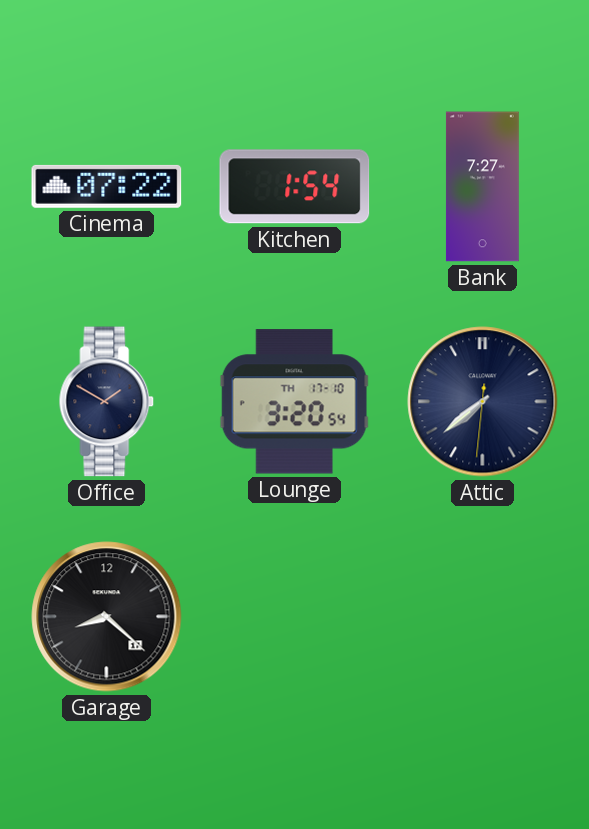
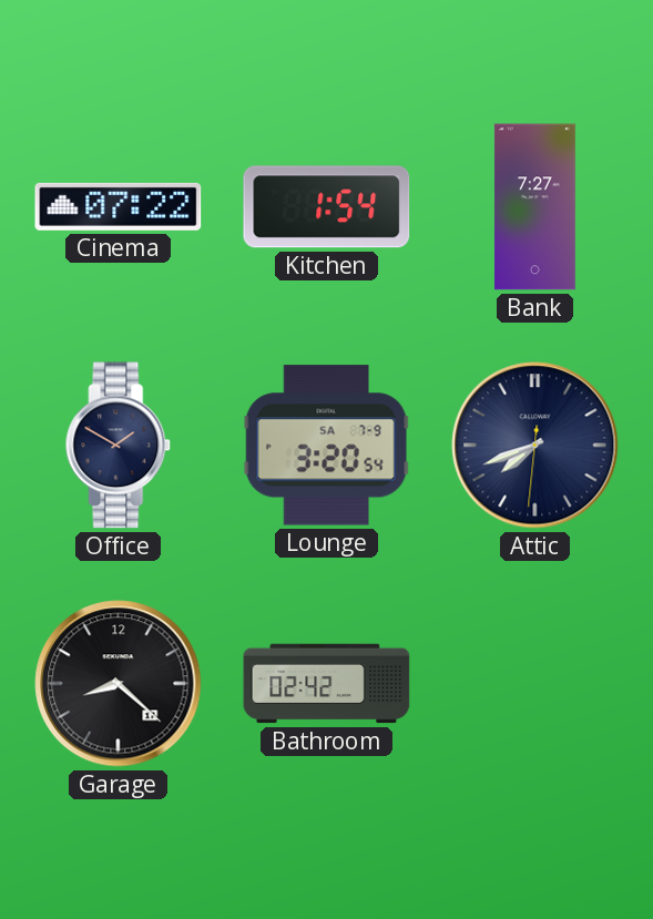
Lounge date: TH 17-10 -> SA 7-9 (326, 446)
Attic: 7:38 -> 7:41 (535, 446)
Bathroom: none -> 02:42 (327, 684)
